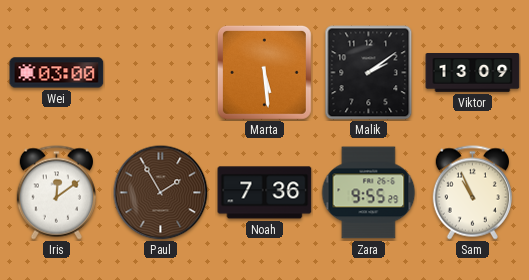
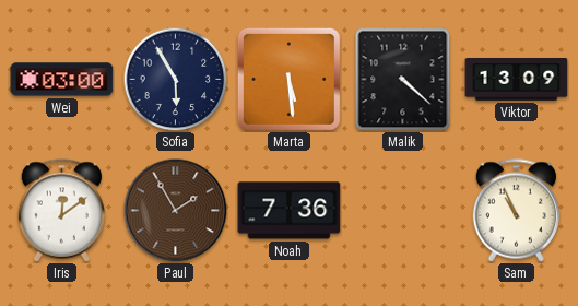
Sofia: none -> 5:55 (175, 79)
Malik: 2:09 -> 4:22 (403, 80)
Zara: 9:55 -> none (368, 193)
